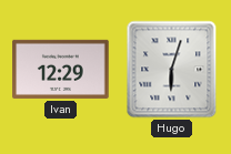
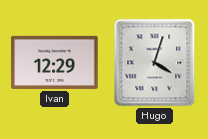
Hugo: 6:03 -> 4:03 (155, 63)
